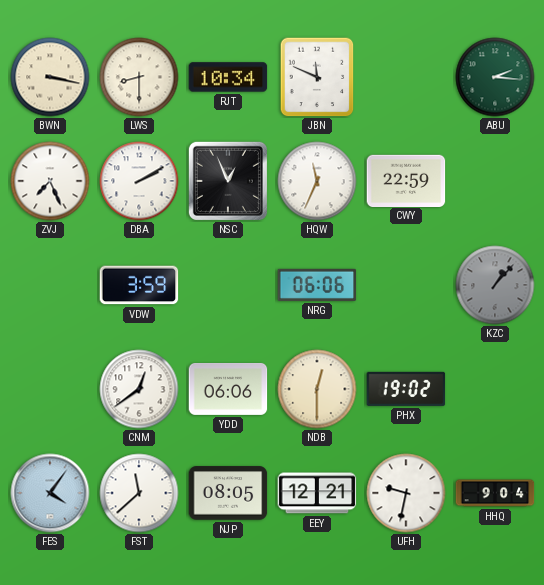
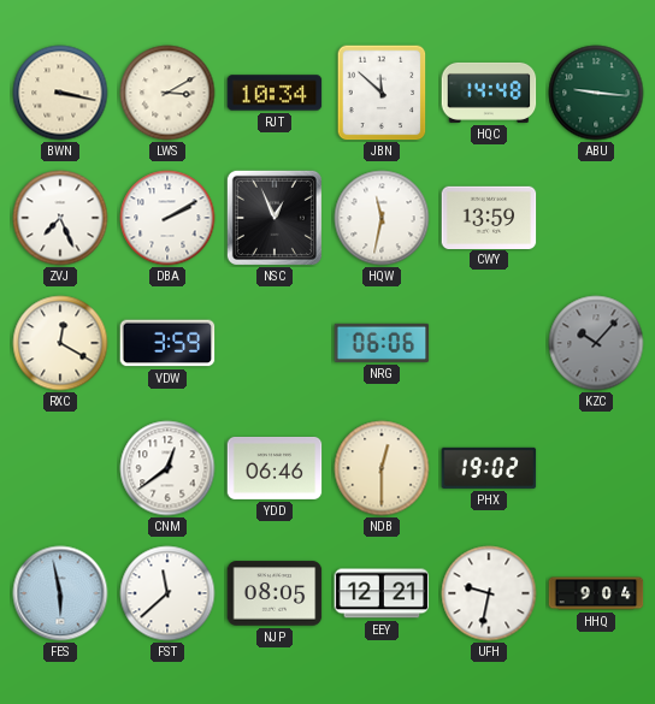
LWS: 8:30 -> 3:10 (167, 93)
JBN: 11:49 -> 11:52 (382, 93)
HQC: none -> 14:48 (489, 93)
ABU: 2:16 -> 9:16 (596, 93)
HQW: 11:34 -> 11:32 (382, 218)
CWY: 22:59 -> 13:59 (489, 217)
RXC: none -> 12:20 (60, 343)
KZC: 1:07 -> 10:07 (596, 343)
YDD: 06:06 -> 06:46 (275, 468)
FES: 4:06 -> 5:58 (60, 593)
